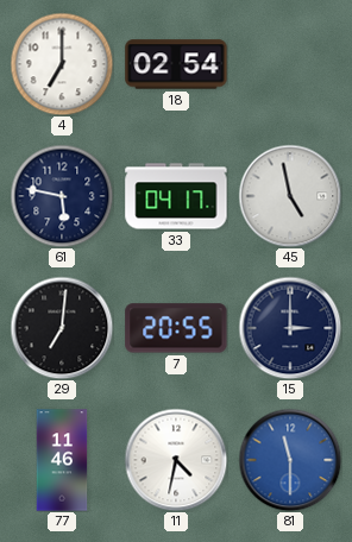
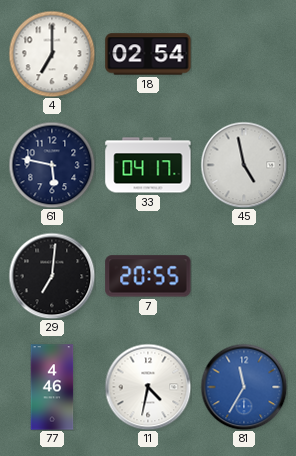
15: 3:00 -> none (290, 328)
77: 11:46 -> 4:46 (52, 387)
81: 11:30 -> 11:35 (244, 387)
